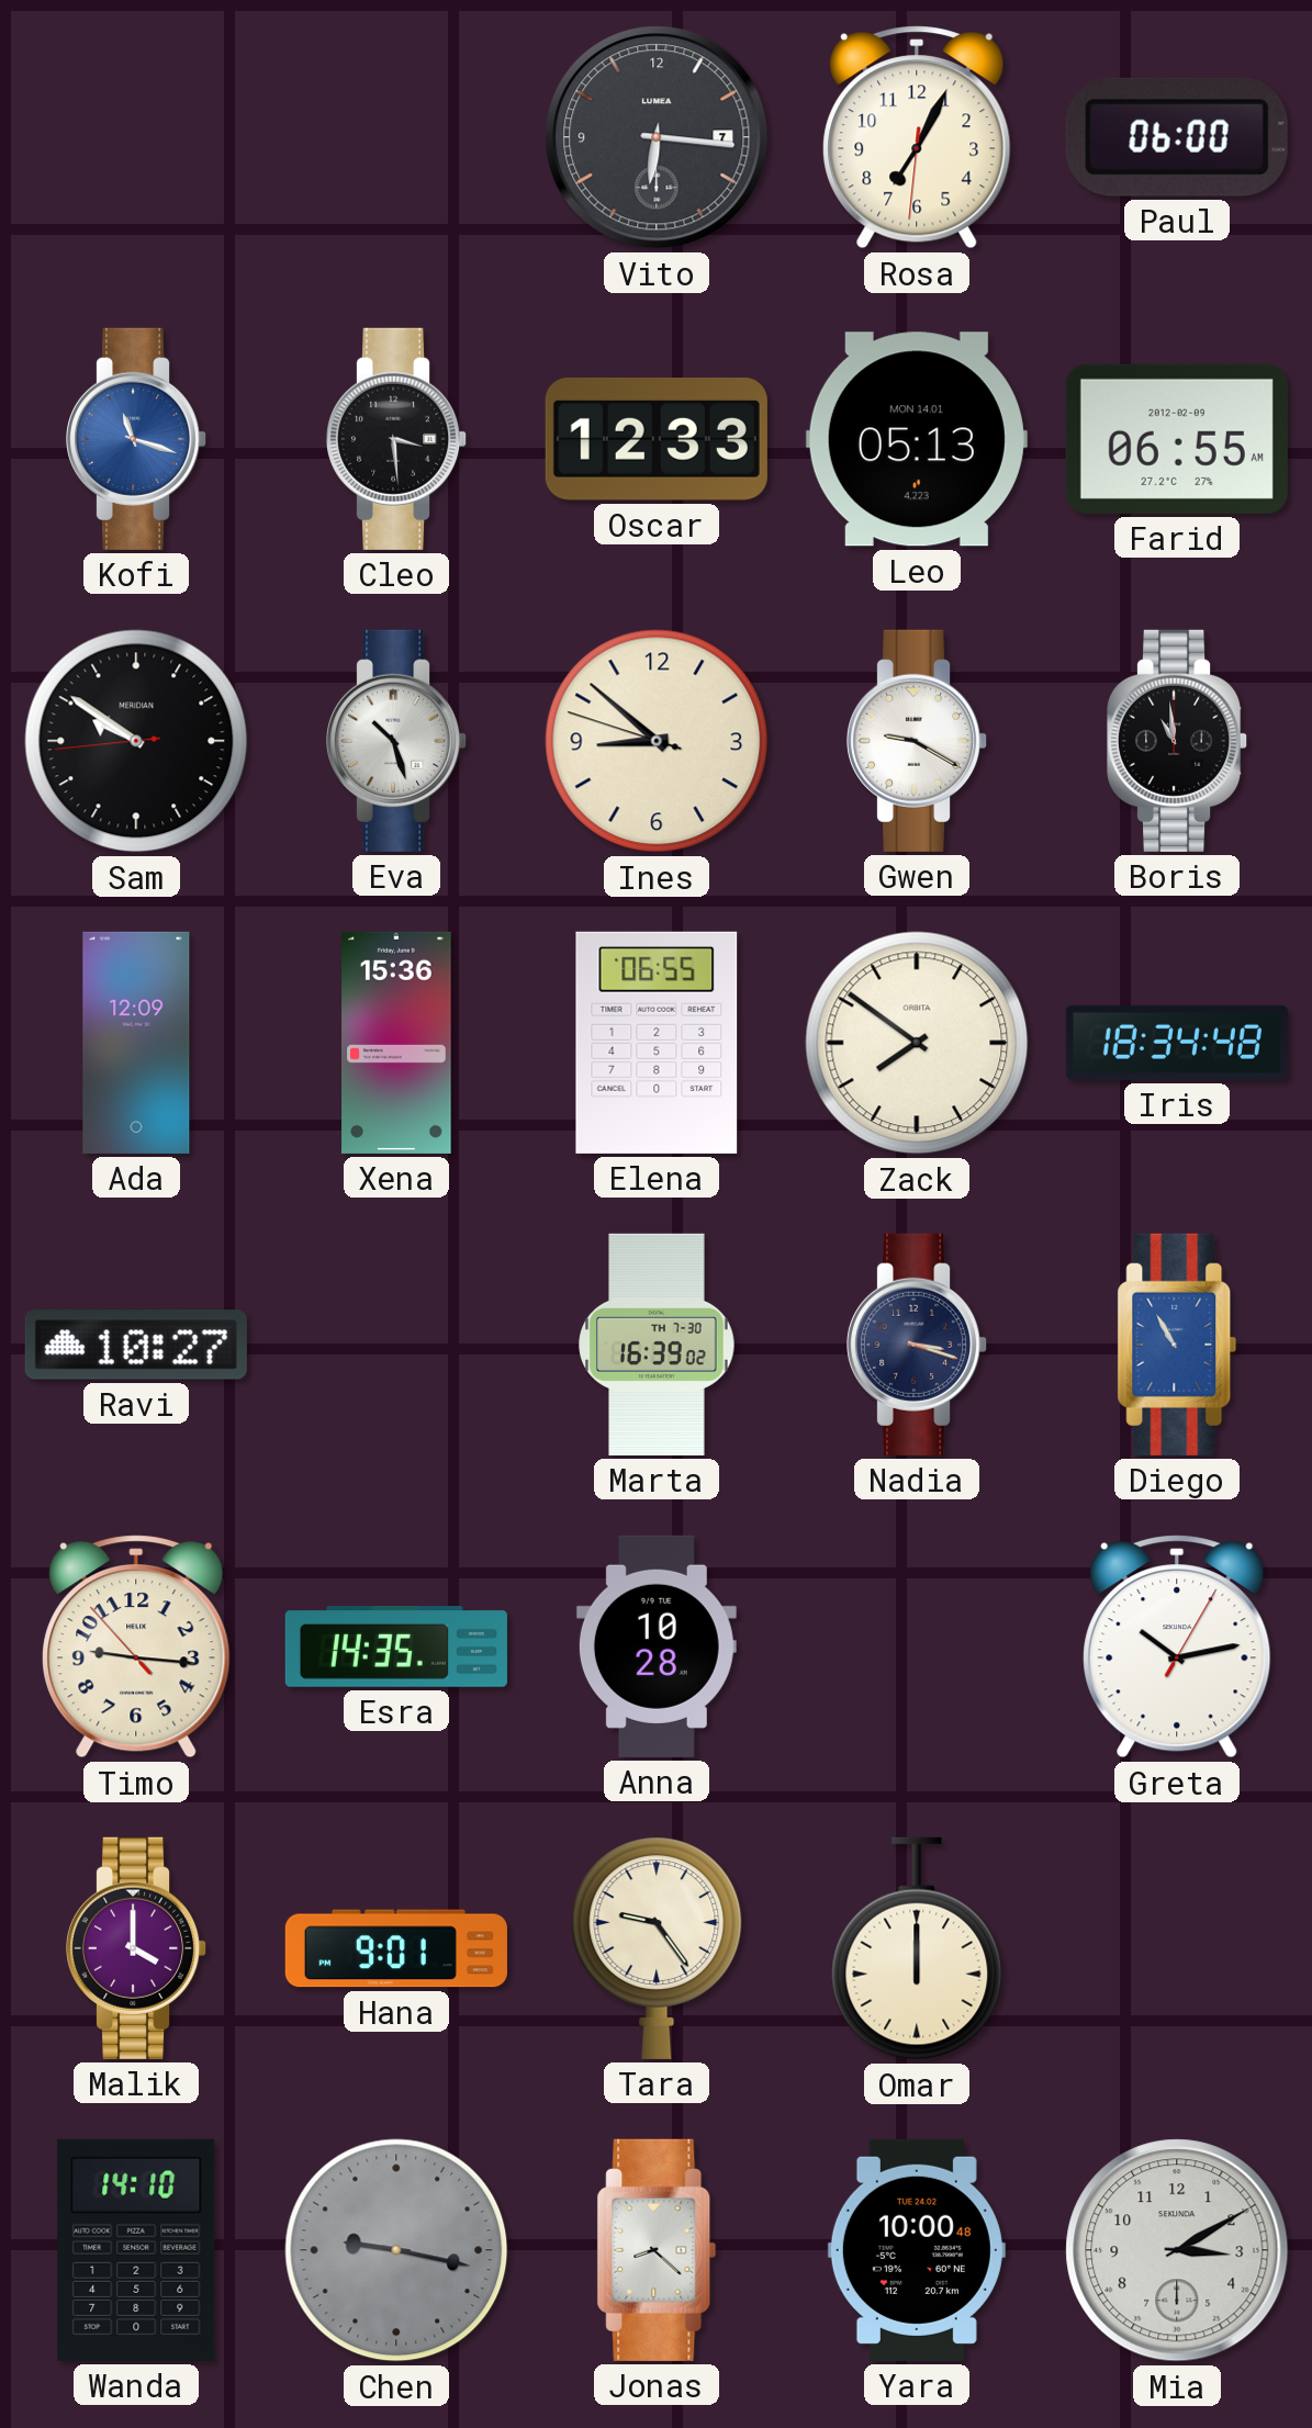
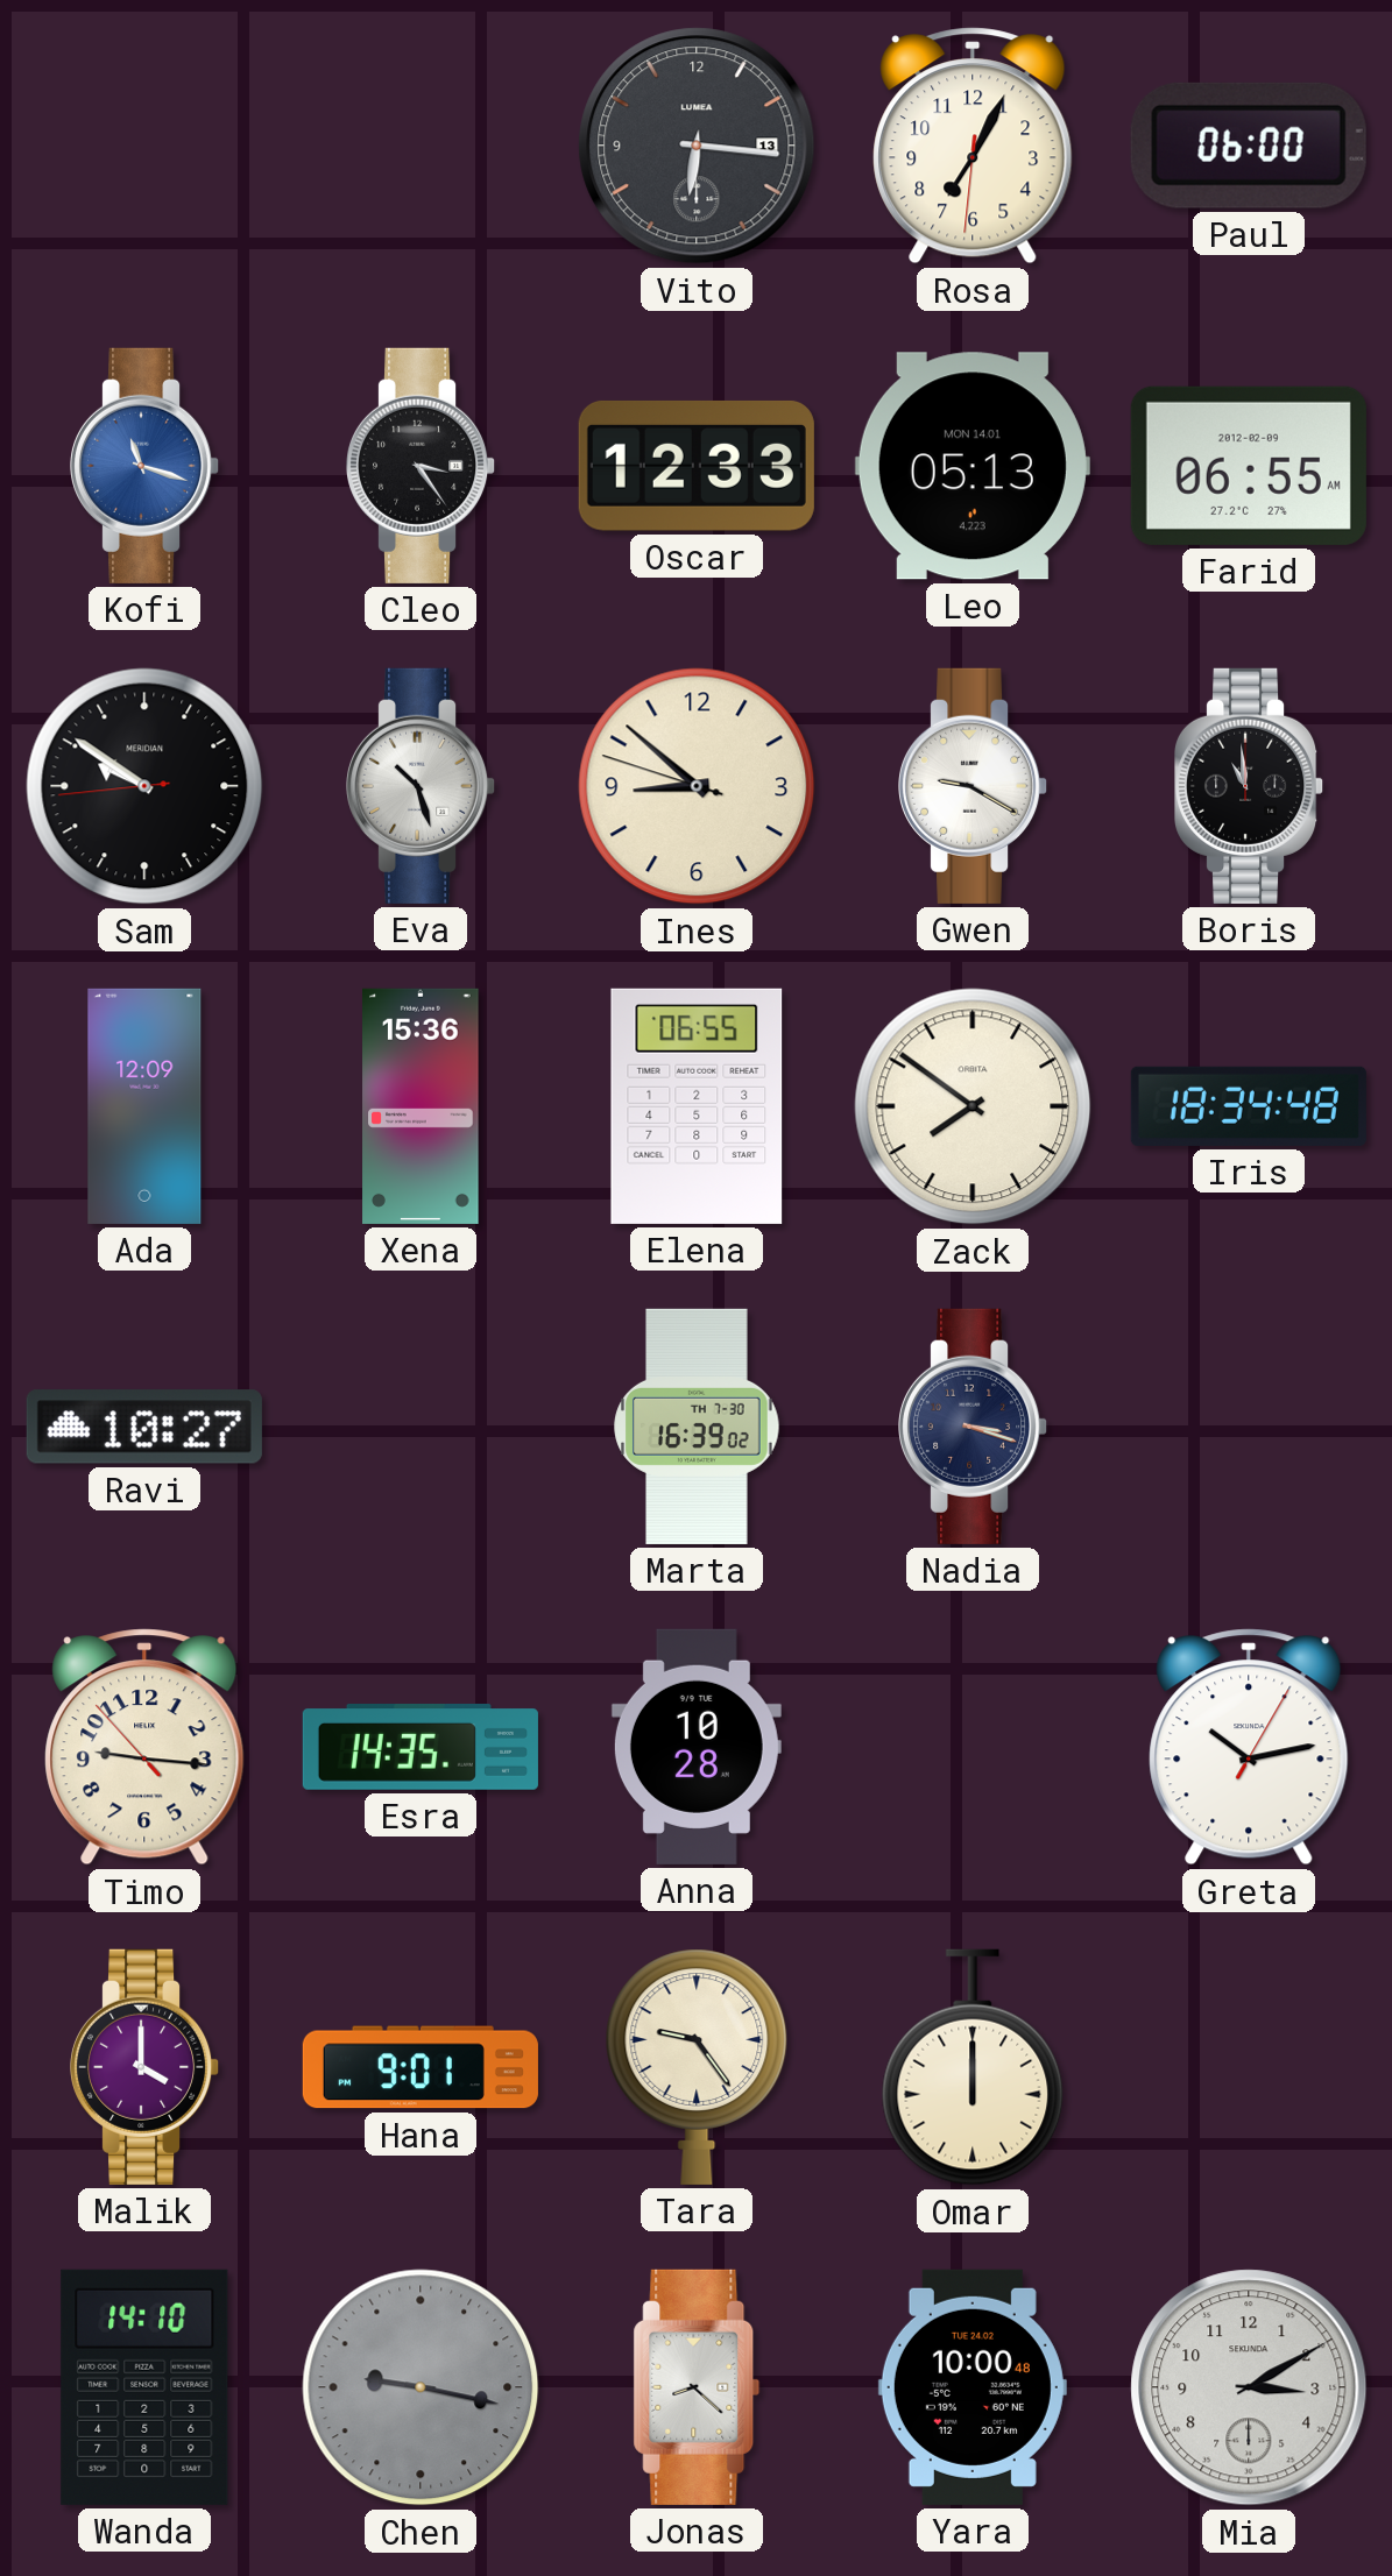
Vito date: 7 -> 13 (697, 146)
Cleo: 3:29 -> 3:24 (422, 466)
Diego: 10:55 -> none (1177, 1345)
